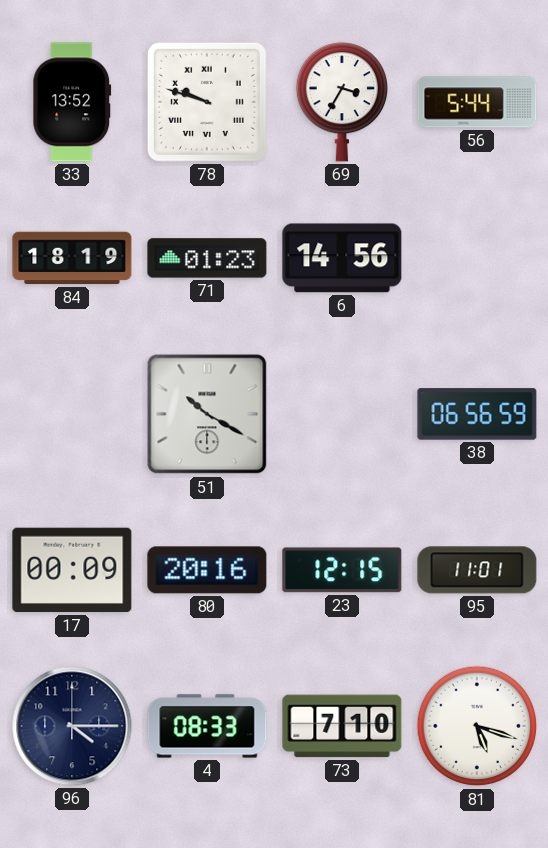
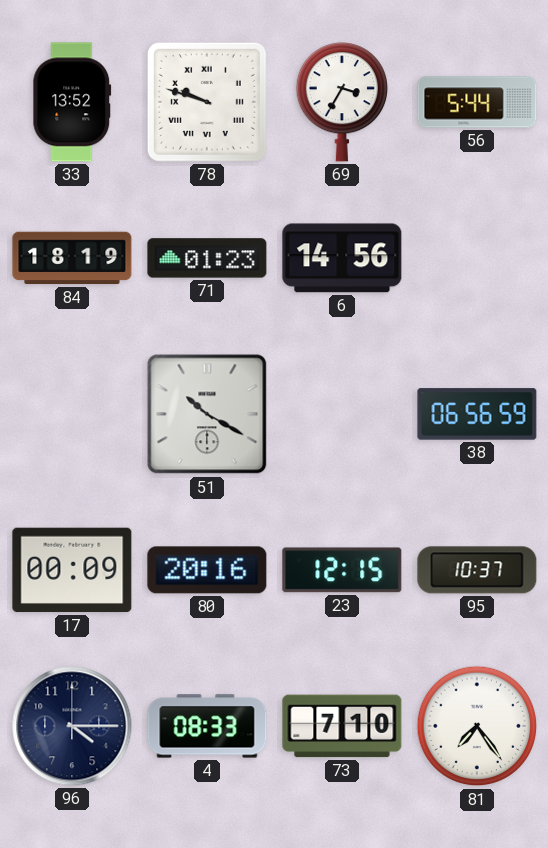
95: 11:01 -> 10:37 (477, 570)
81: 5:18 -> 7:24 (477, 726)
